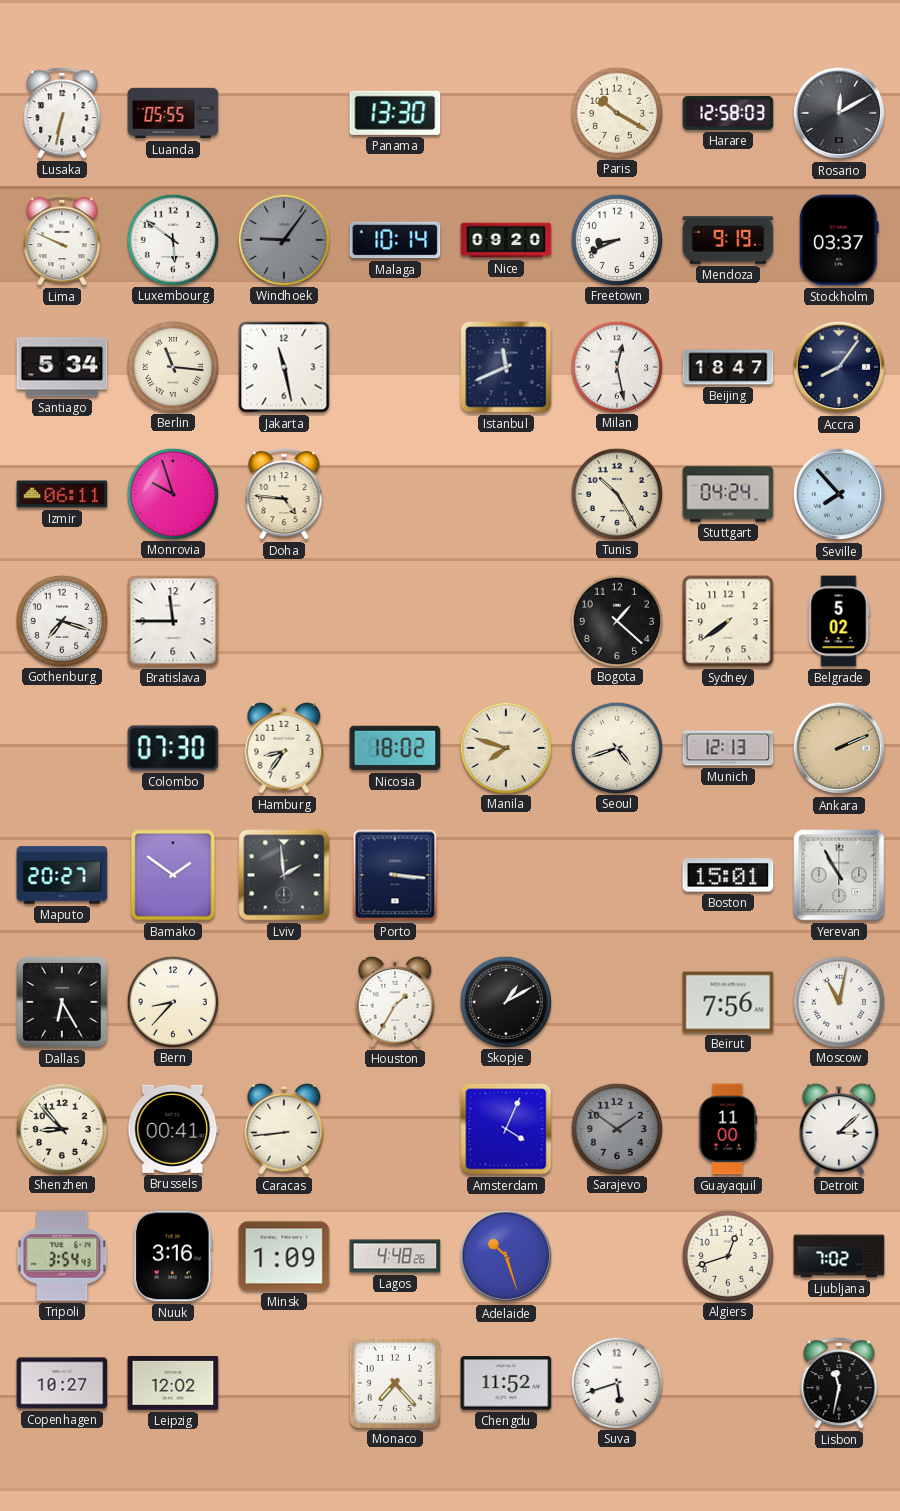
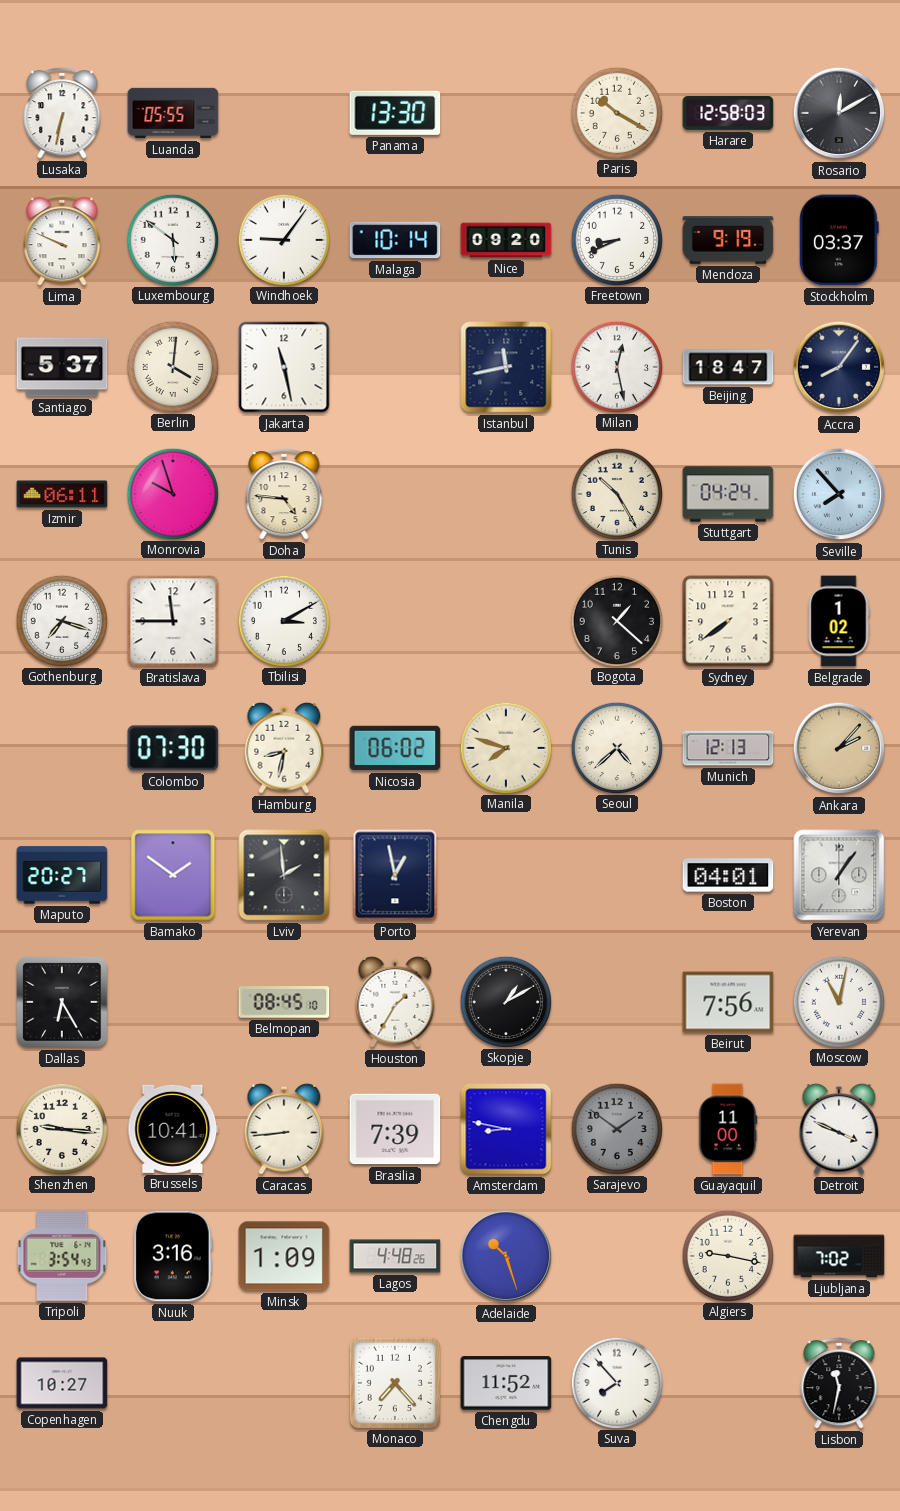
Windhoek dial: grey -> white (283, 239)
Santiago: 5:34 -> 5:37 (62, 367)
Berlin: 11:16 -> 4:01 (172, 366)
Istanbul: 11:41 -> 11:43 (506, 367)
Tbilisi: none -> 3:10 (283, 620)
Belgrade: 5:02 -> 1:02 (839, 621)
Hamburg: 8:36 -> 8:32 (284, 748)
Nicosia: 18:02 -> 06:02 (395, 748)
Seoul: 4:42 -> 4:38 (616, 747)
Ankara: 2:11 -> 2:07 (839, 748)
Porto: 3:16 -> 12:58 (395, 875)
Boston: 15:01 -> 04:01 (728, 875)
Yerevan: 10:55 -> 1:06 (839, 875)
Bern: 8:37 -> none (172, 1001)
Belmopan: none -> 08:45 (284, 1002)
Shenzhen: 8:53 -> 9:16 (61, 1128)
Brussels: 00:41 -> 10:41 (173, 1129)
Brasilia: none -> 7:39 (395, 1129)
Amsterdam: 4:04 -> 8:47 (506, 1129)
Detroit: 3:08 -> 3:49 (839, 1129)
Algiers: 12:42 -> 9:17 (727, 1255)
Leipzig: 12:02 -> none (173, 1384)
Suva: 5:42 -> 7:53 (616, 1382)
